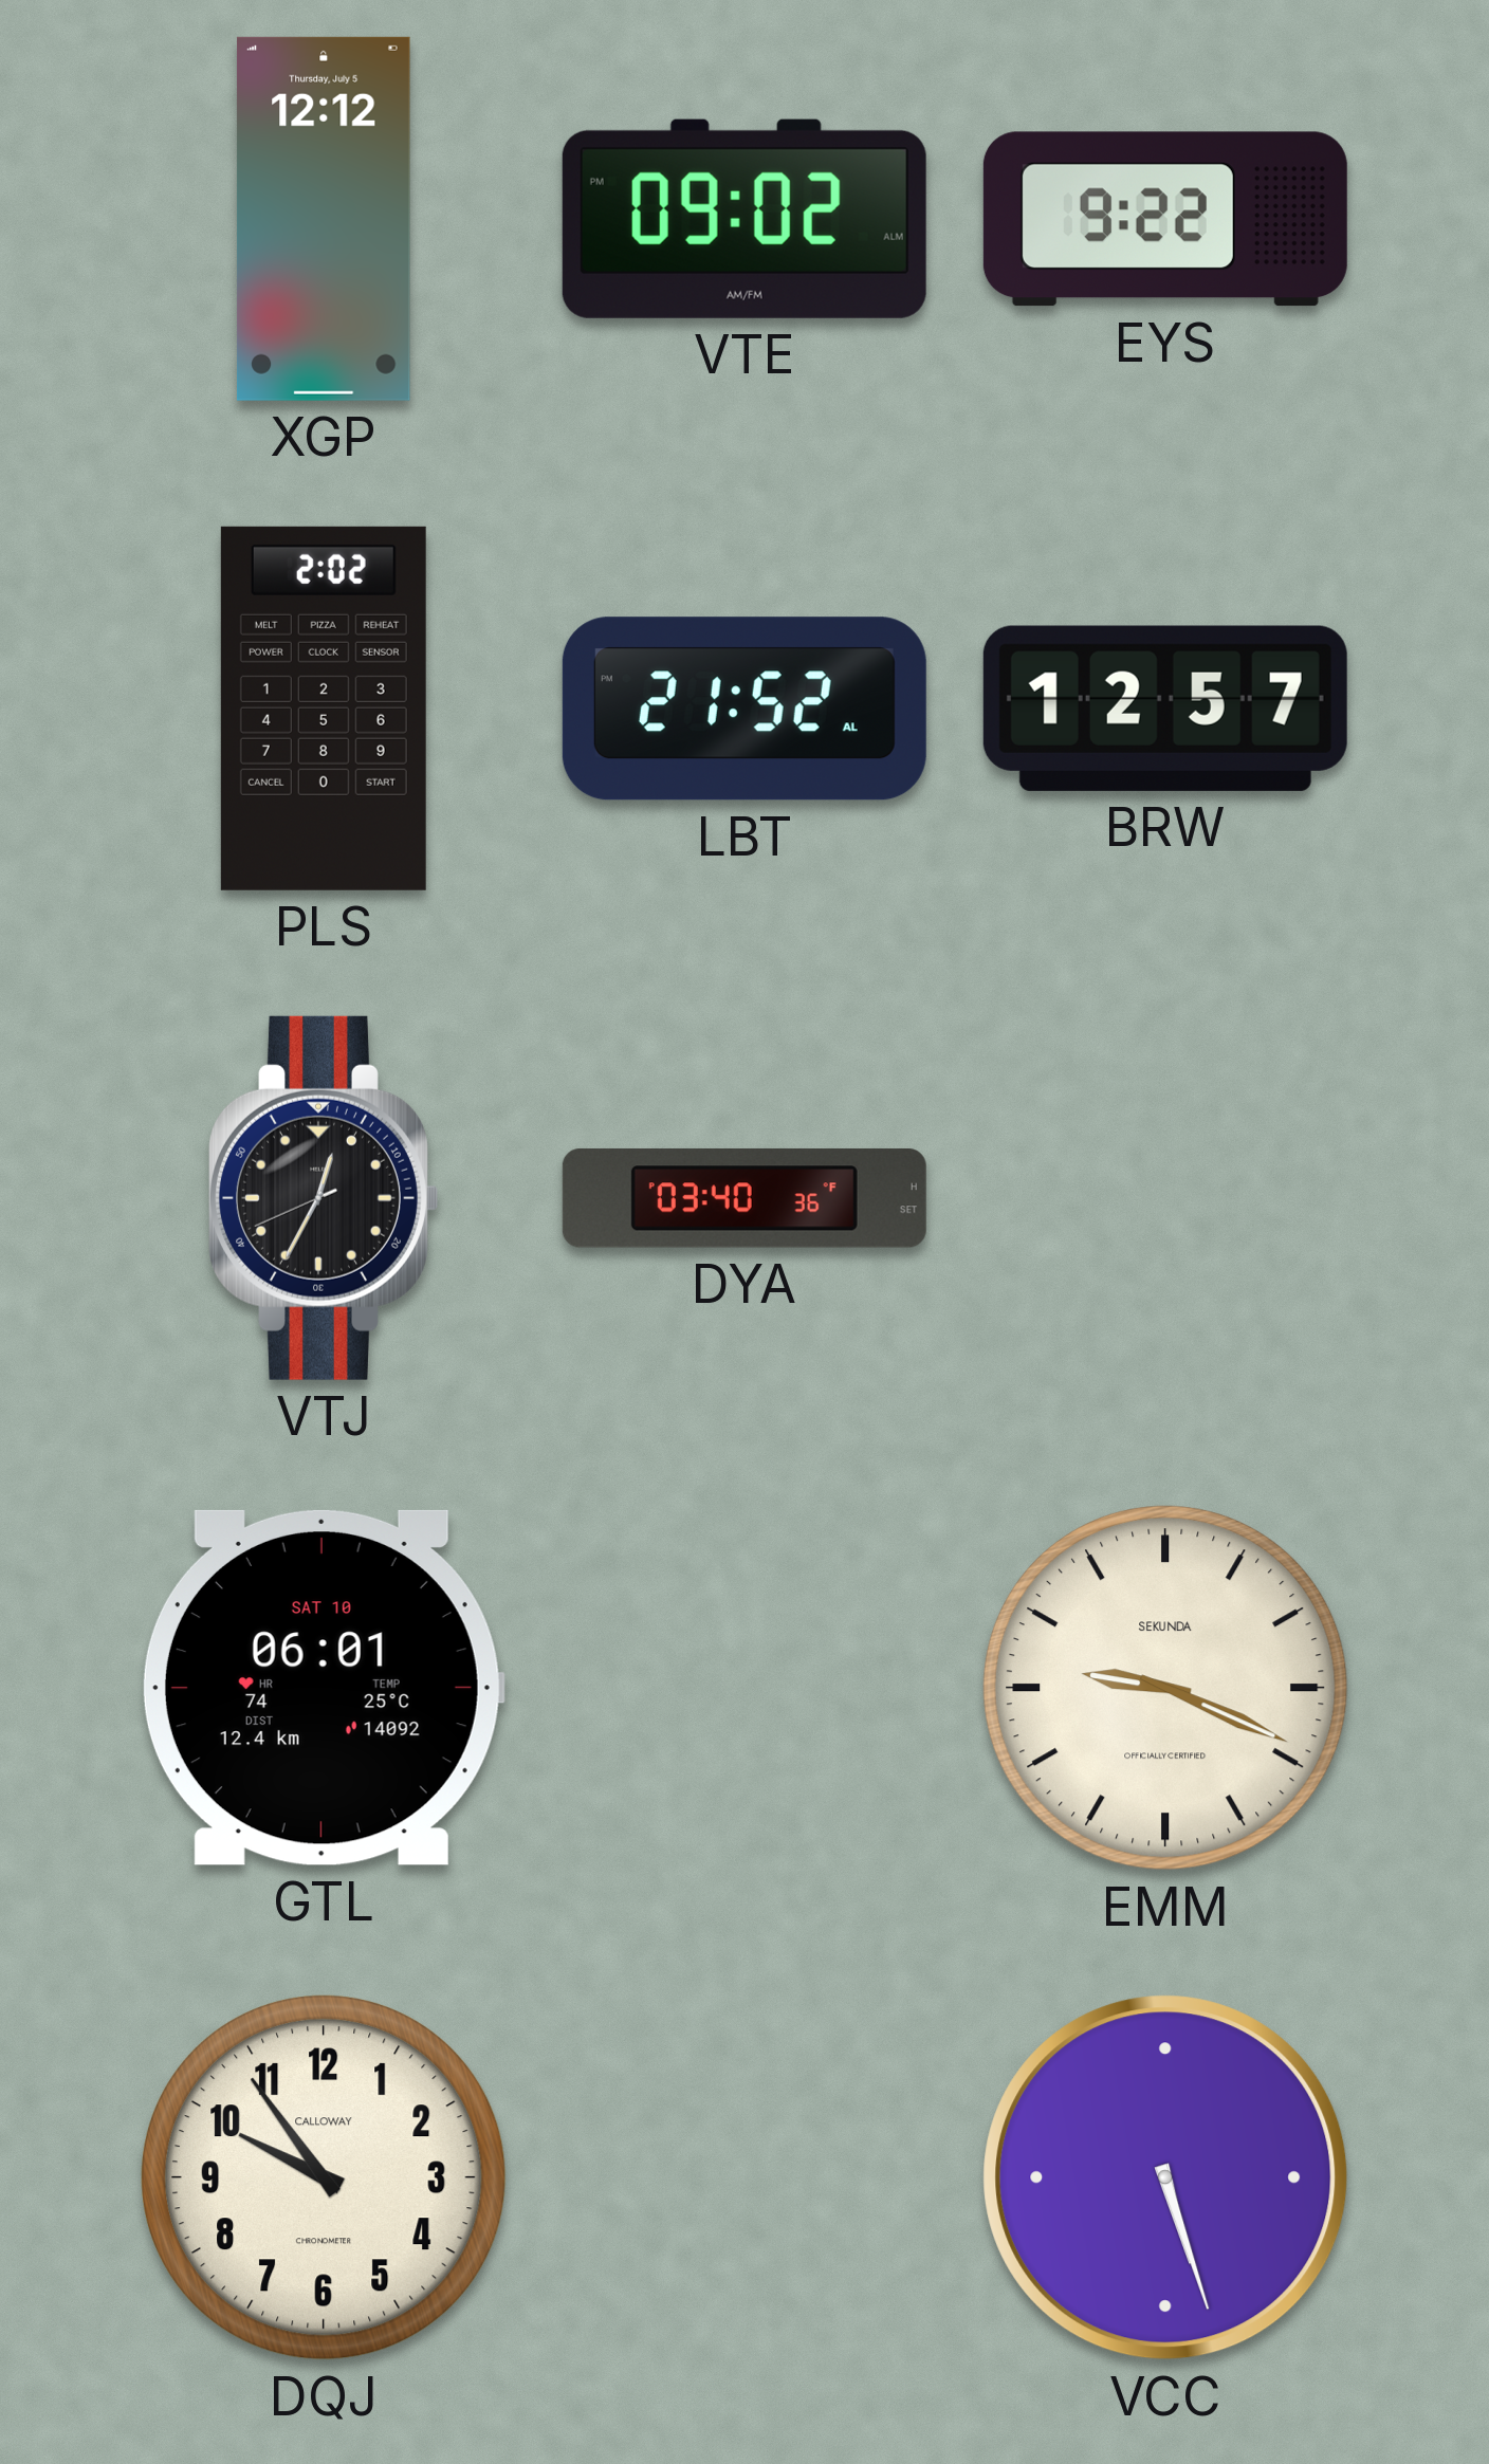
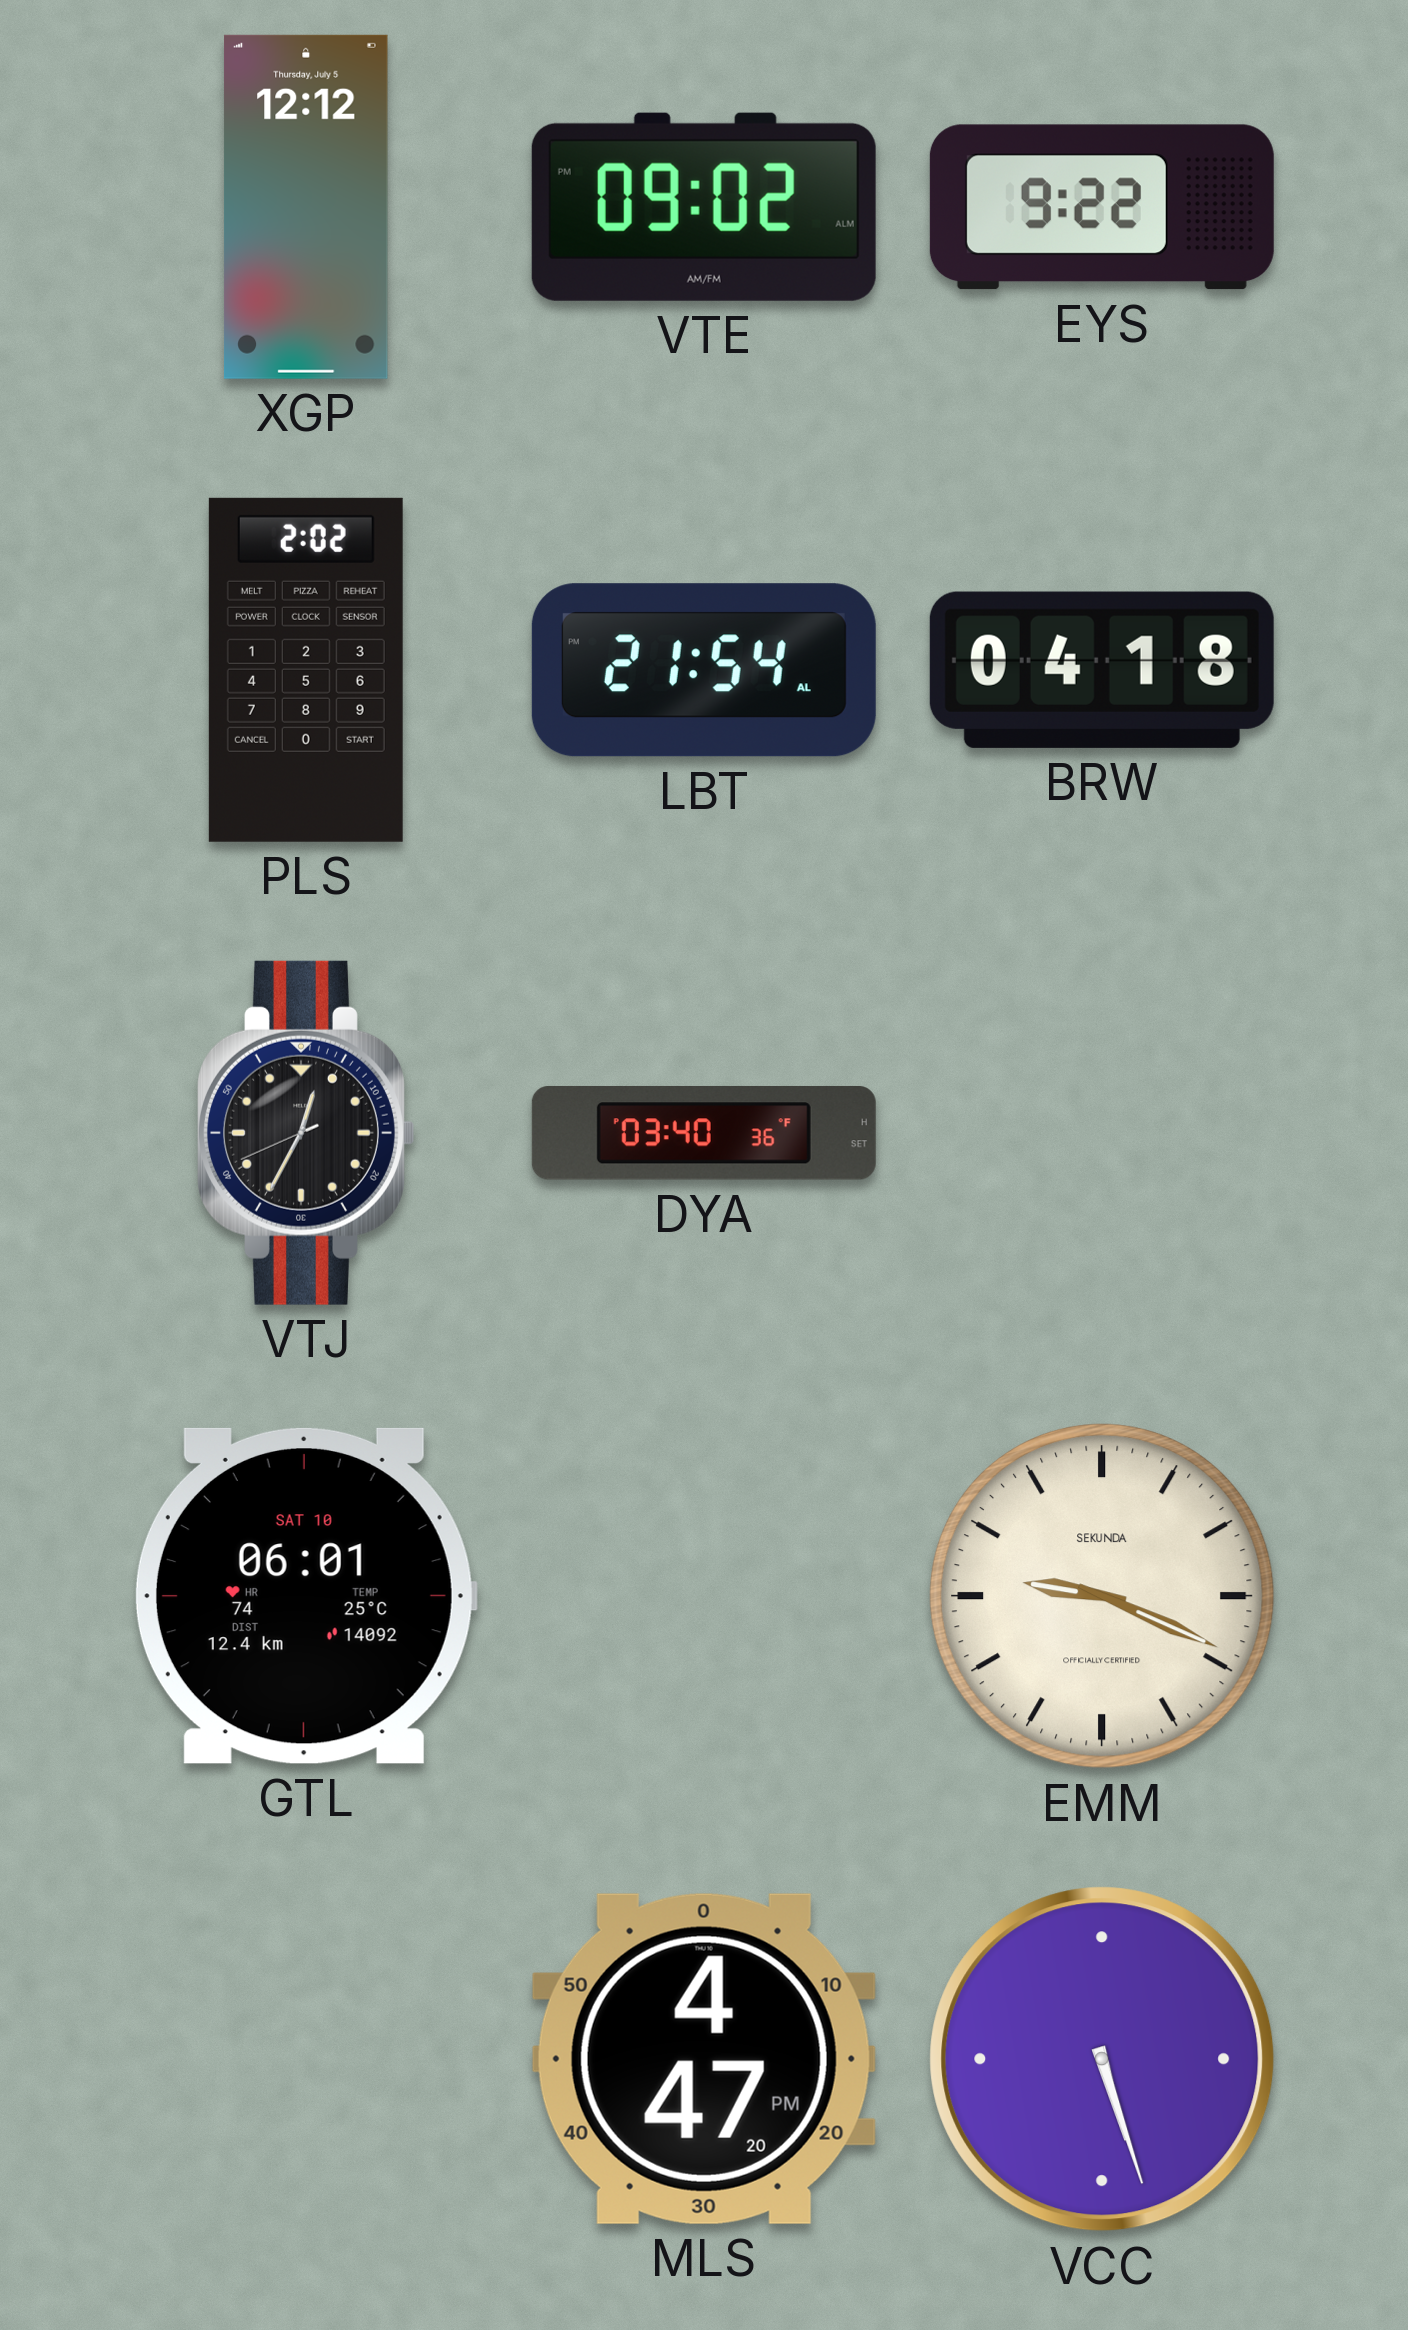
LBT: 21:52 -> 21:54 (704, 670)
BRW: 12:57 -> 04:18 (1102, 670)
DQJ: 9:54 -> none (325, 2178)
MLS: none -> 4:47 (704, 2059)
